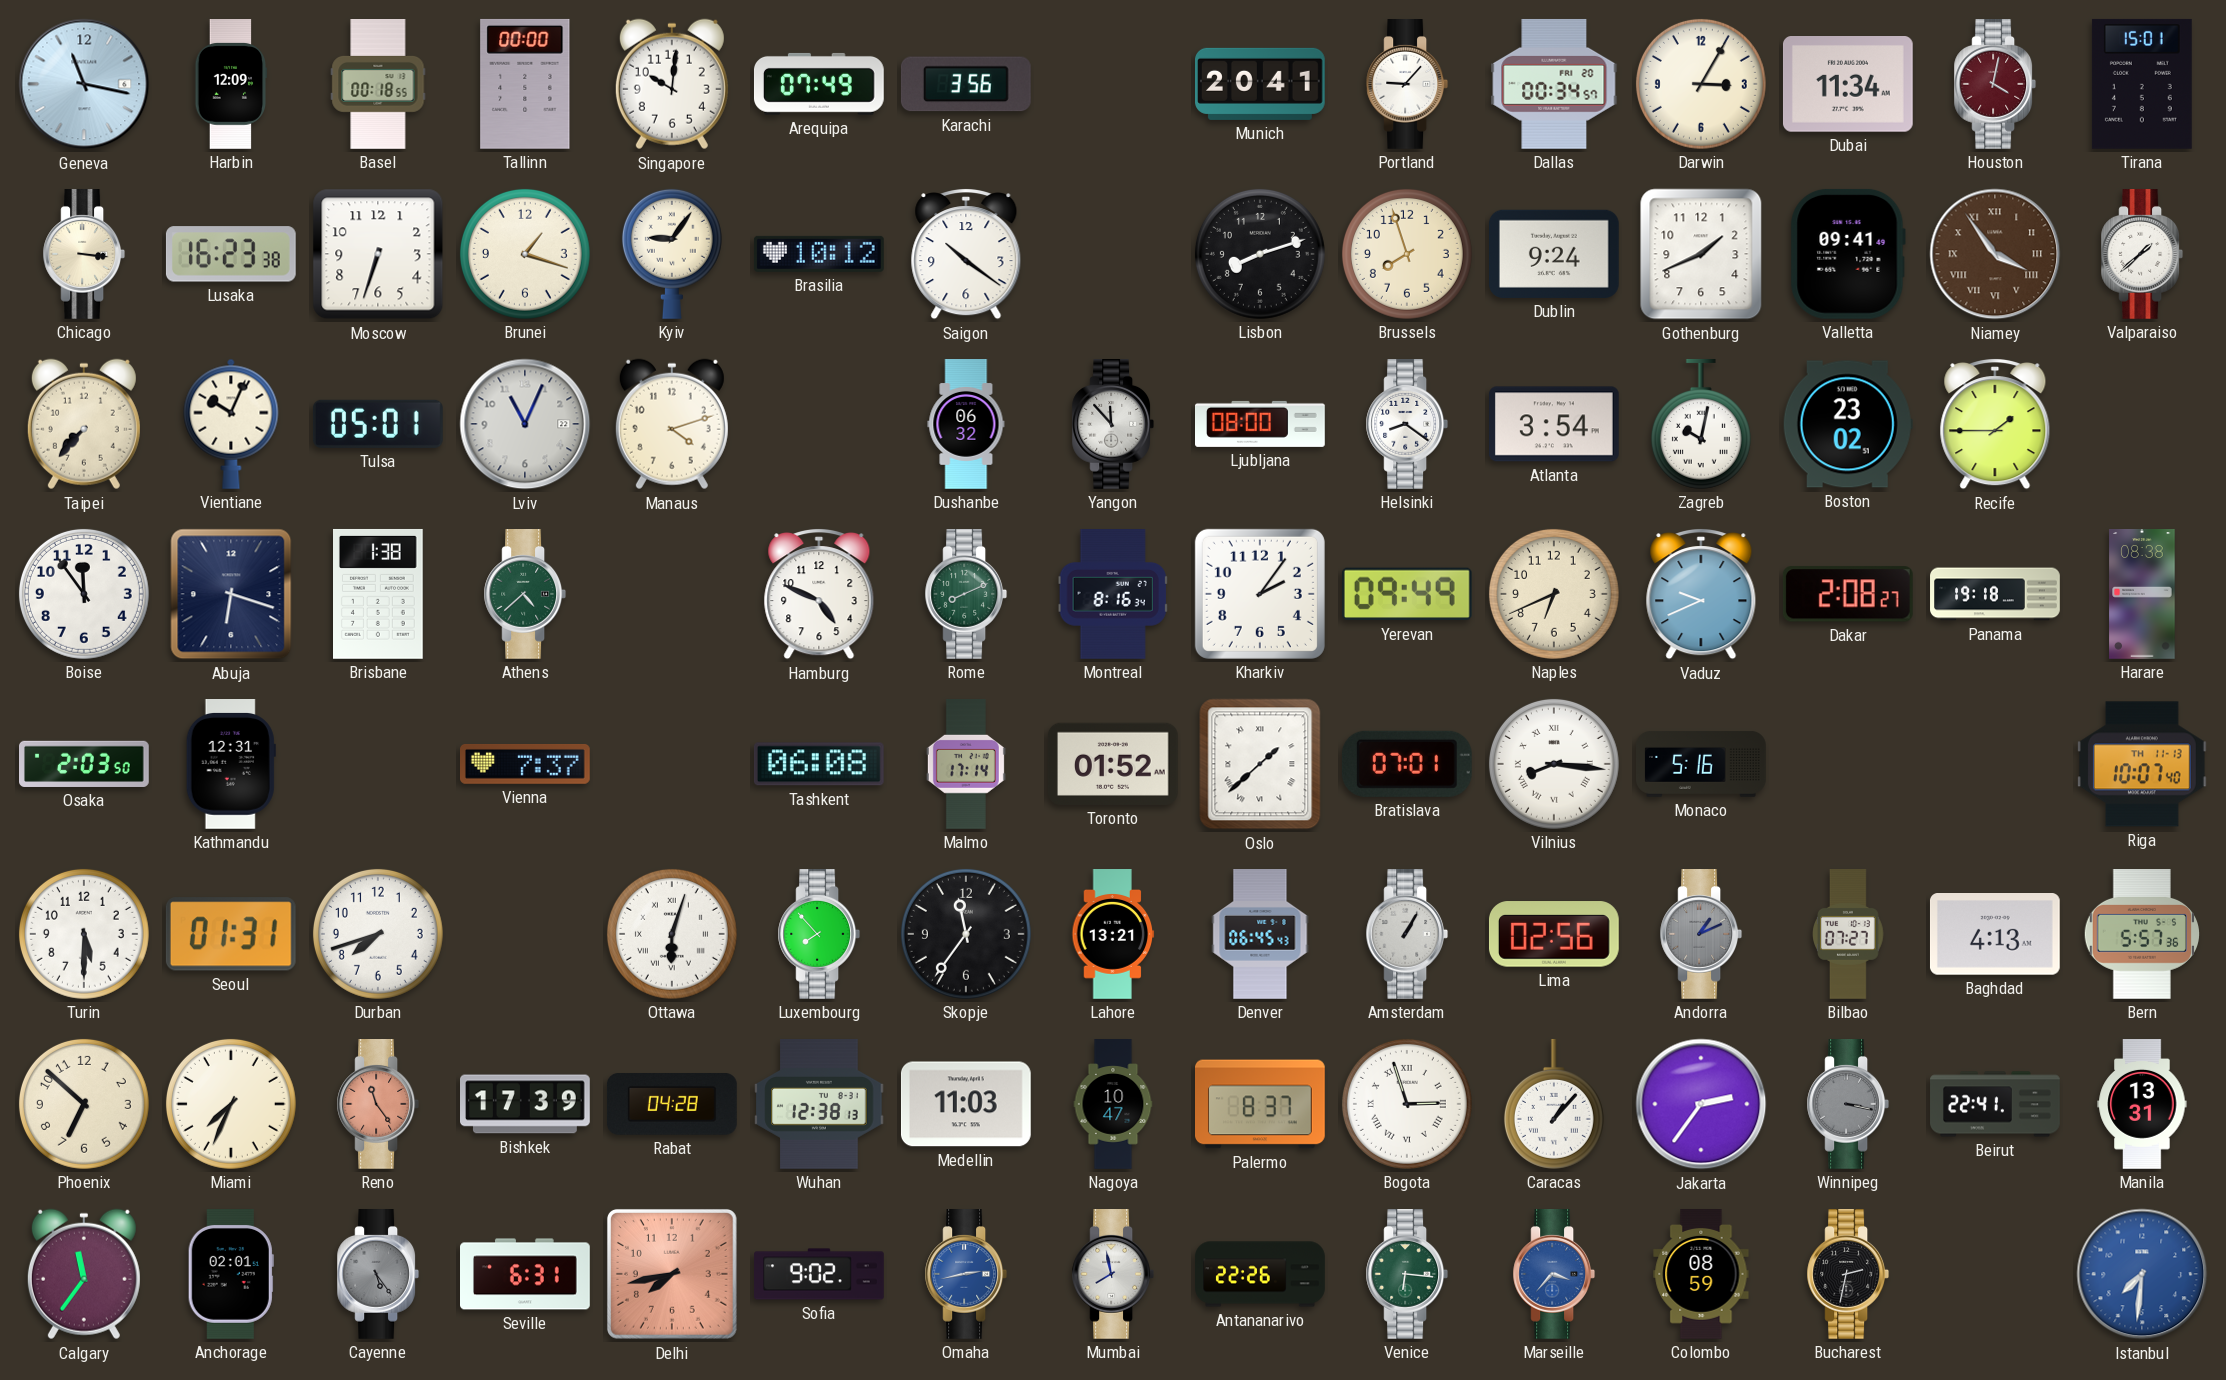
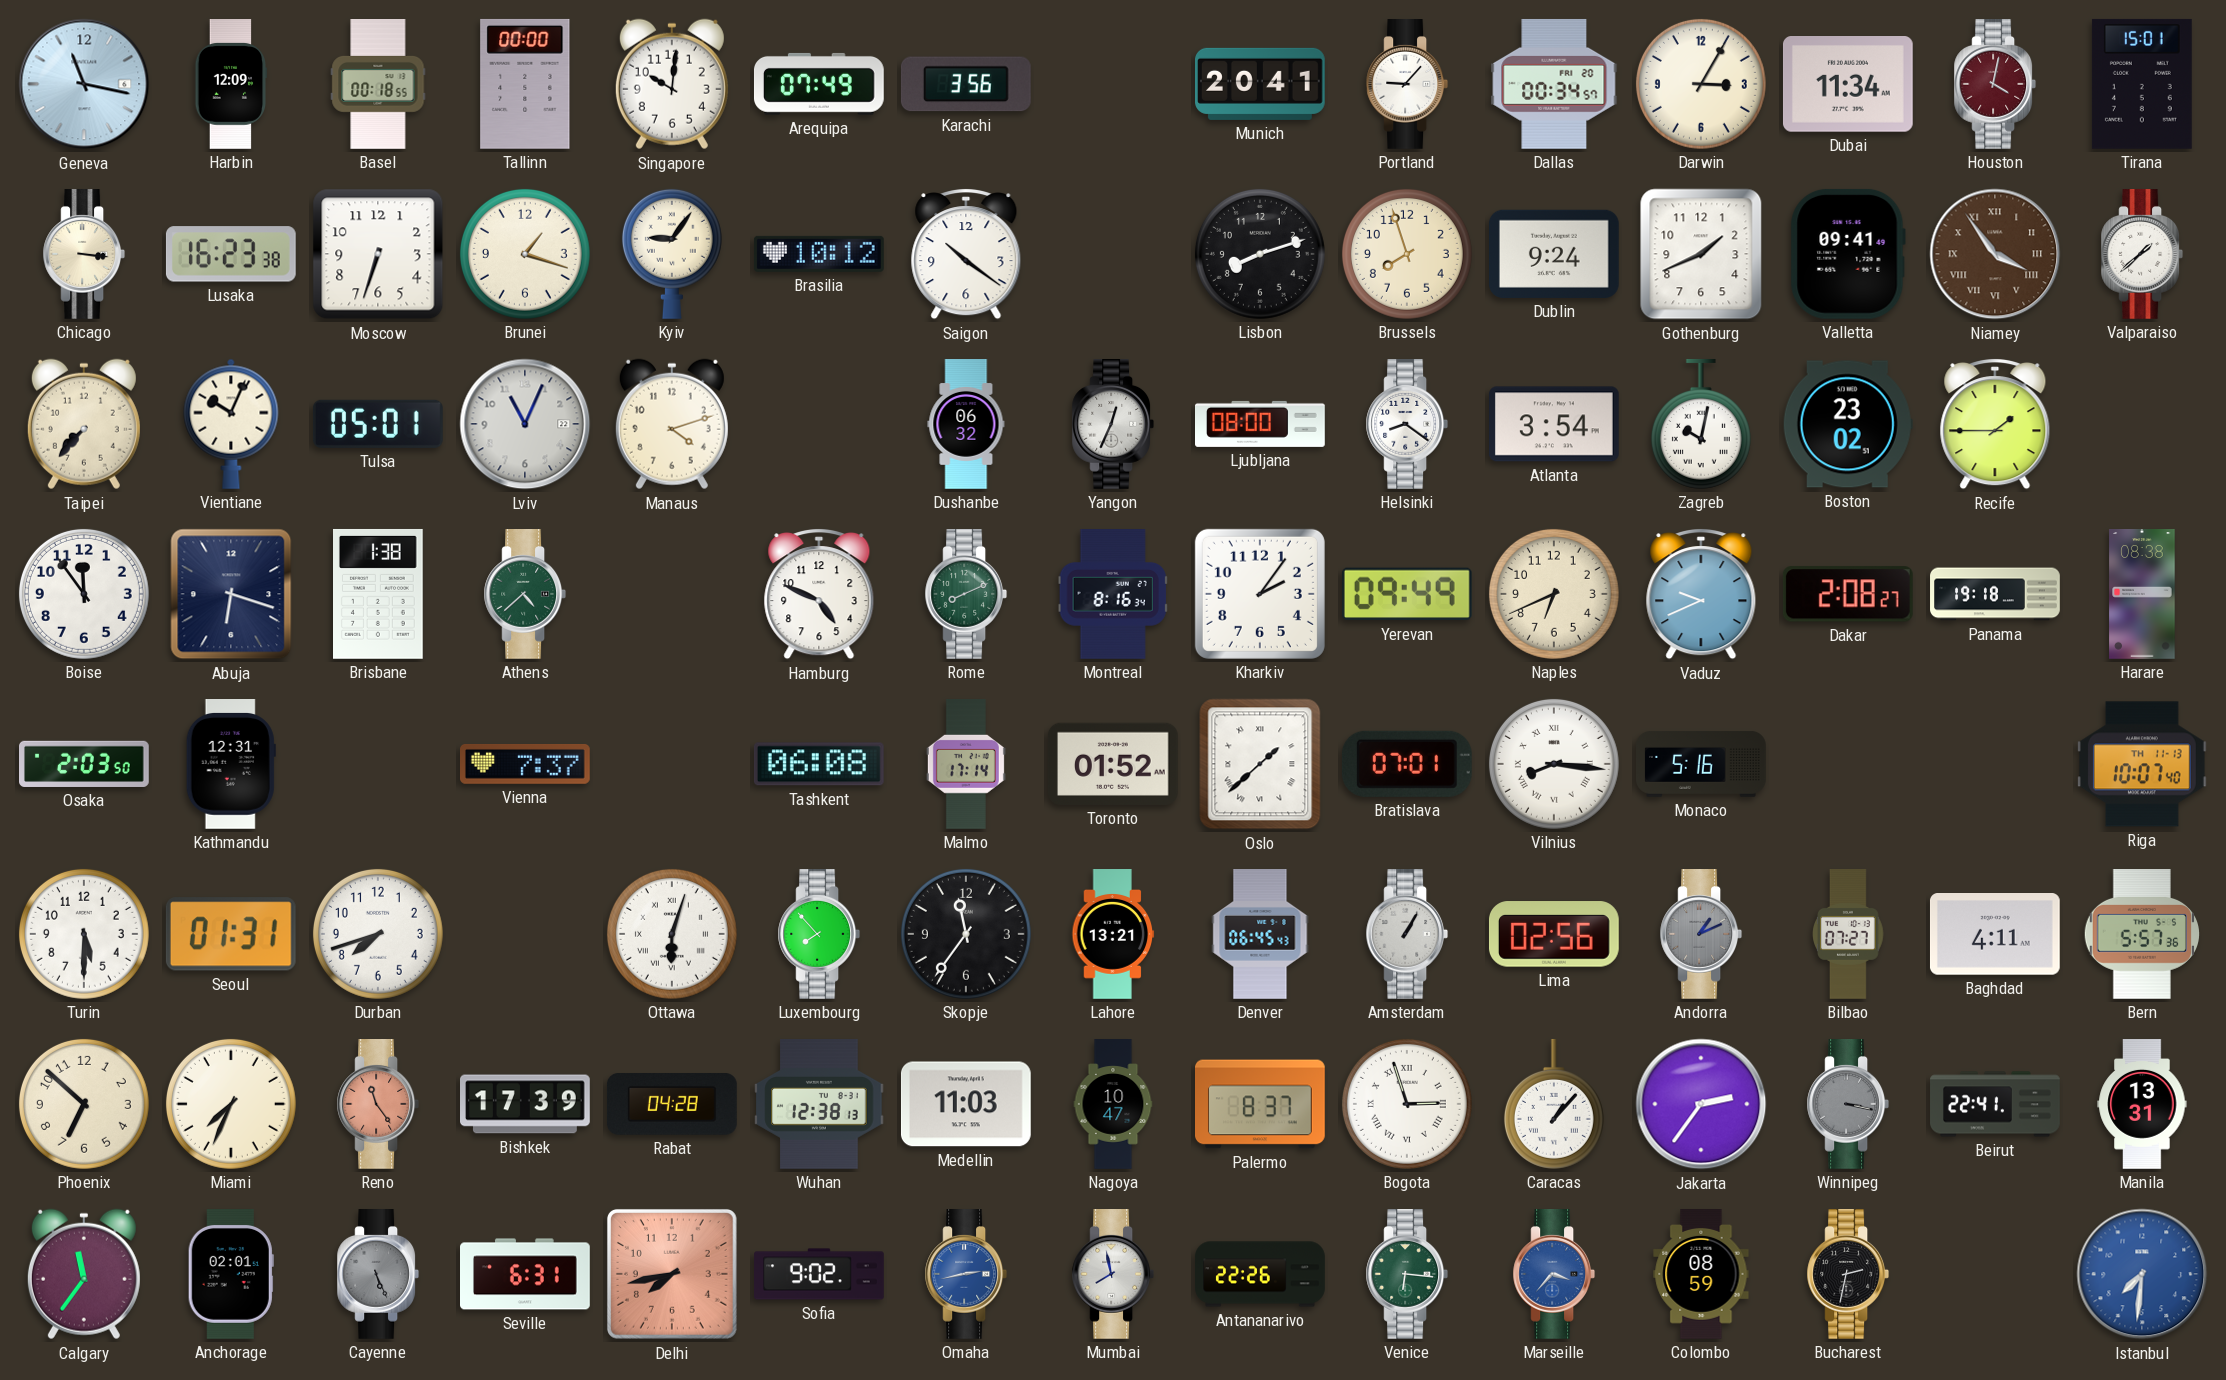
Yangon: 11:53 -> 12:34 (1113, 425)
Baghdad: 4:13 -> 4:11 (1995, 935)
Cayenne: 5:24 -> 5:26 (378, 1275)
